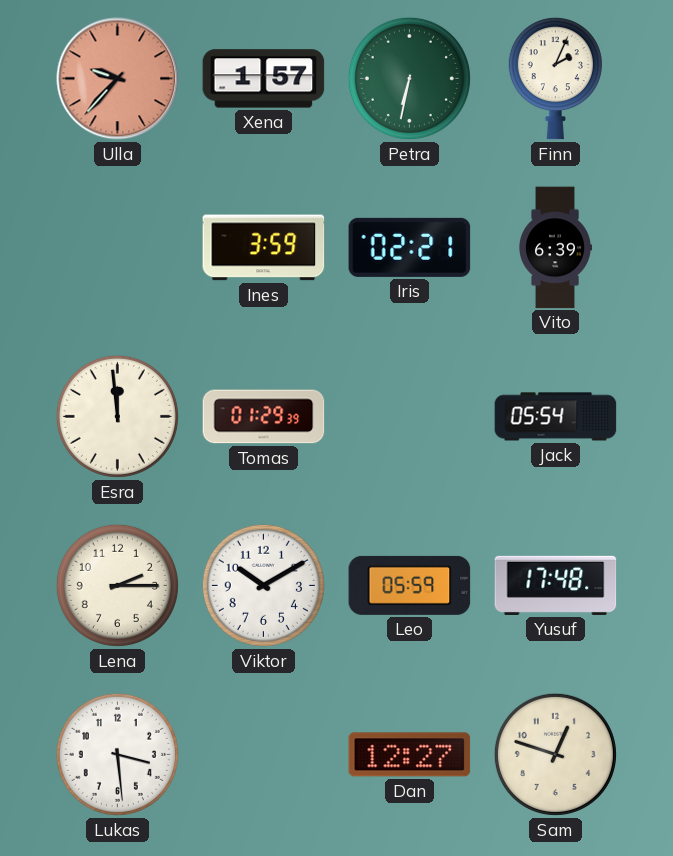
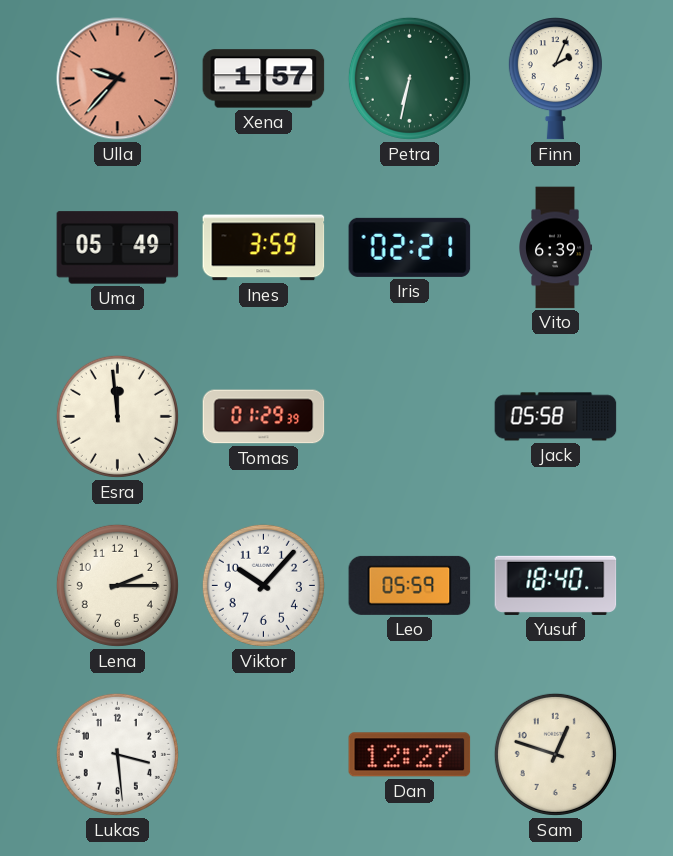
Uma: none -> 05:49 (118, 248)
Jack: 05:54 -> 05:58 (556, 417)
Viktor: 10:10 -> 10:07 (263, 585)
Yusuf: 17:48 -> 18:40 (556, 585)
